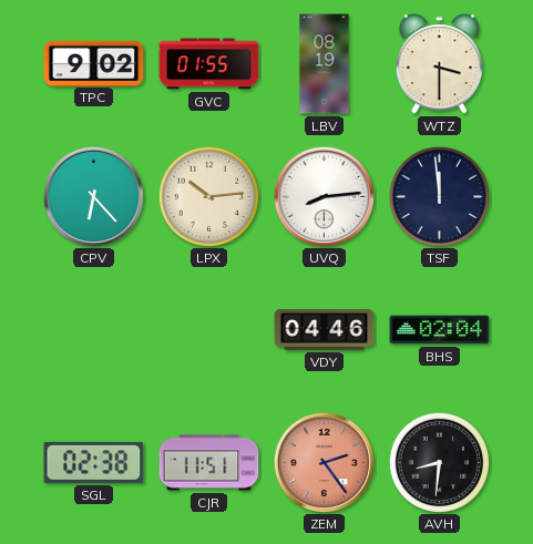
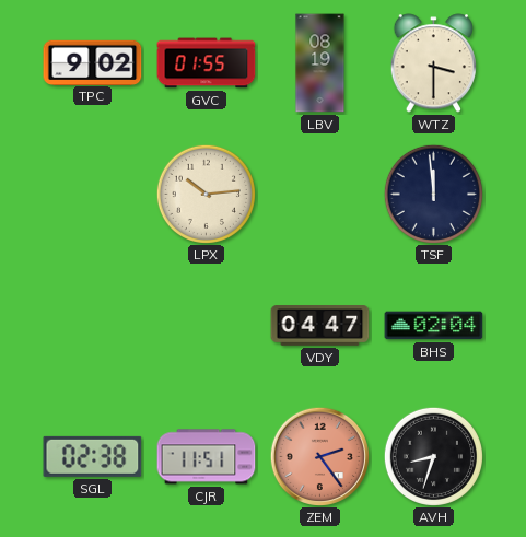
CPV: 6:23 -> none (93, 196)
UVQ: 8:14 -> none (324, 196)
VDY: 04:46 -> 04:47 (320, 326)
AVH: 8:31 -> 8:33 (433, 456)
